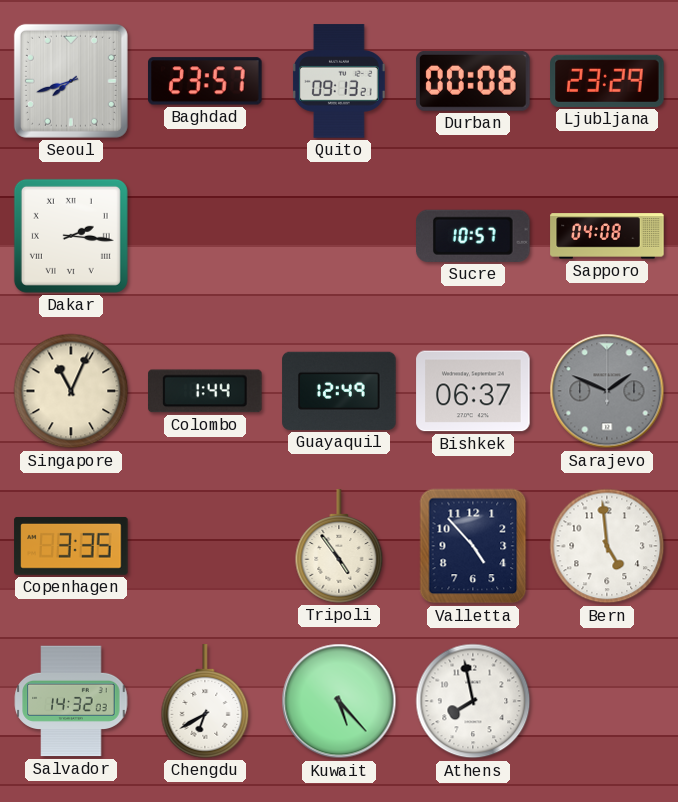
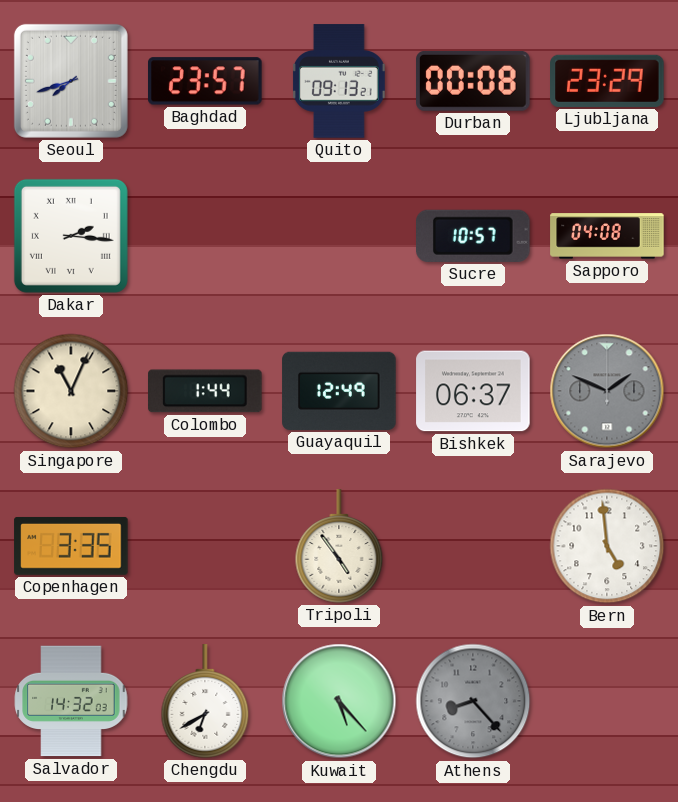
Valletta: 4:53 -> none (473, 546)
Athens: 7:58 -> 8:23 (473, 701)
Athens dial: white -> grey (473, 701)
